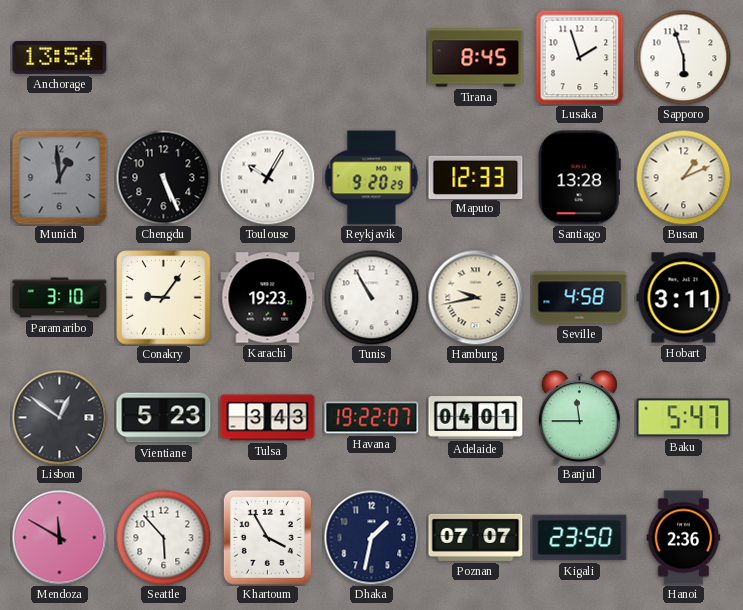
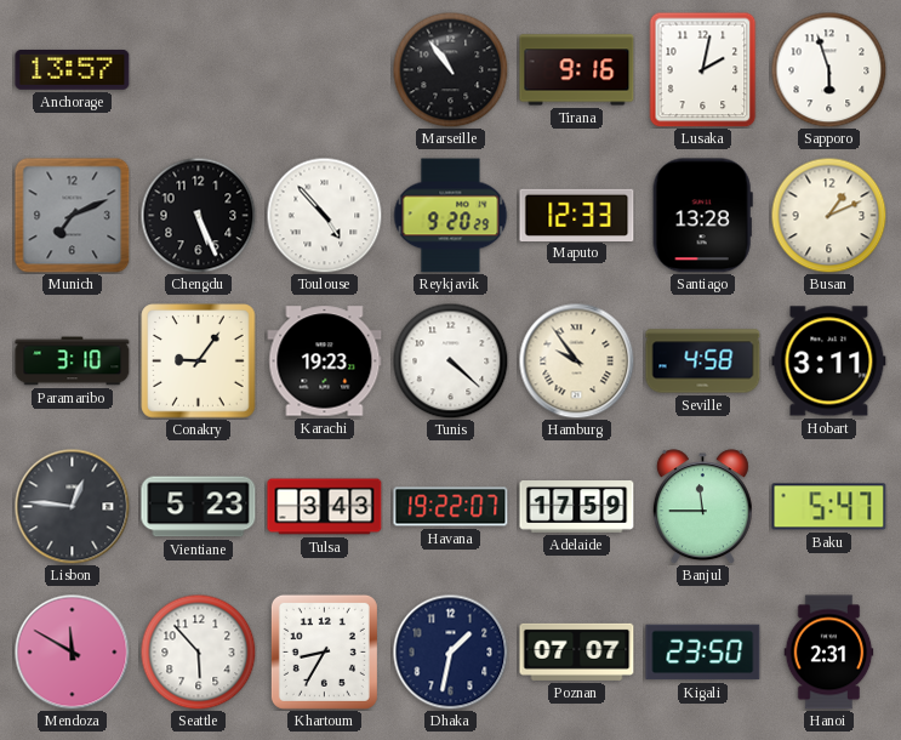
Anchorage: 13:54 -> 13:57 (73, 69)
Marseille: none -> 10:54 (450, 69)
Tirana: 8:45 -> 9:16 (577, 70)
Lusaka: 1:57 -> 2:02 (703, 69)
Munich: 12:59 -> 7:11 (73, 216)
Toulouse: 10:05 -> 4:53 (324, 215)
Tunis: 10:55 -> 4:22 (450, 360)
Hamburg: 9:43 -> 9:54 (576, 360)
Lisbon: 12:51 -> 12:46 (72, 506)
Adelaide: 04:01 -> 17:59 (577, 507)
Khartoum: 3:55 -> 8:35 (324, 651)
Hanoi: 2:36 -> 2:31 (829, 653)
